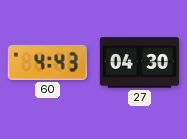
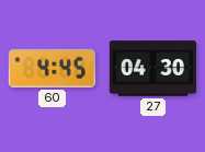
60: 4:43 -> 4:45 (52, 68)
